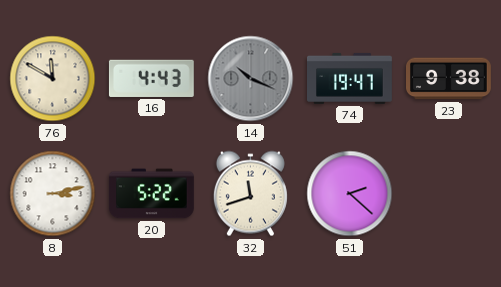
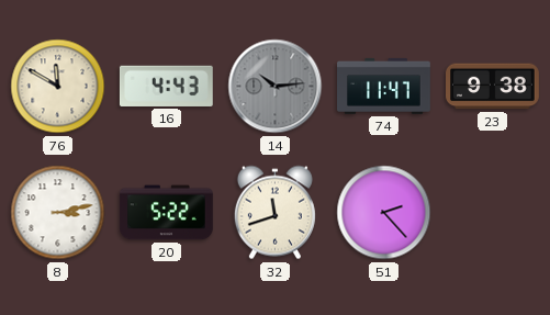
14: 10:19 -> 10:14 (276, 87)
74: 19:47 -> 11:47 (384, 86)
51: 2:22 -> 2:23 (384, 213)
